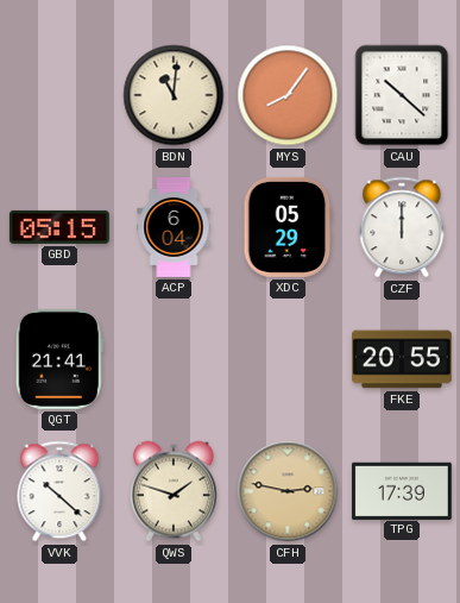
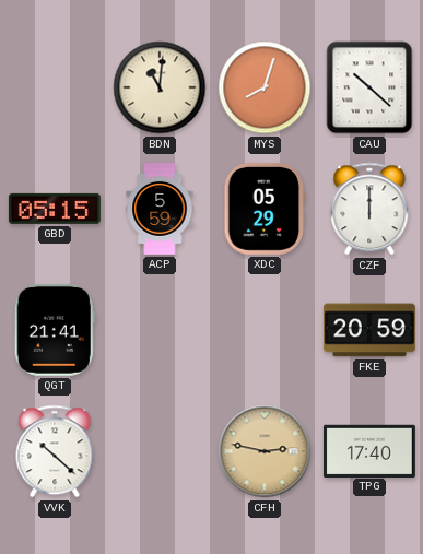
MYS: 8:06 -> 8:03 (265, 87)
ACP: 6:04 -> 5:59 (160, 210)
FKE: 20:55 -> 20:59 (369, 330)
QWS: 1:48 -> none (174, 491)
TPG: 17:39 -> 17:40 (369, 450)
